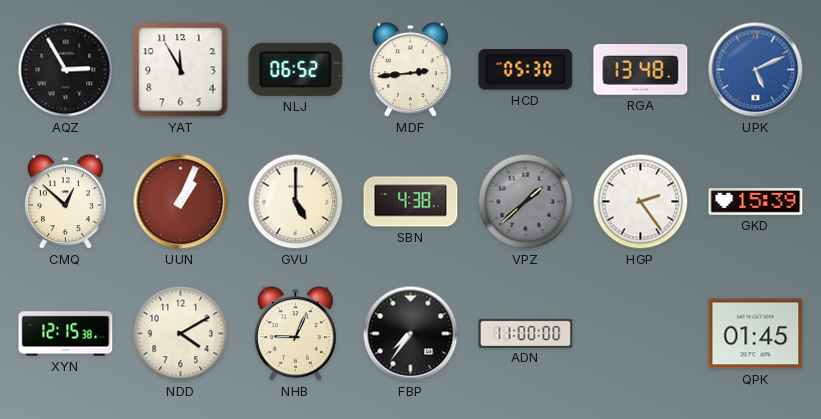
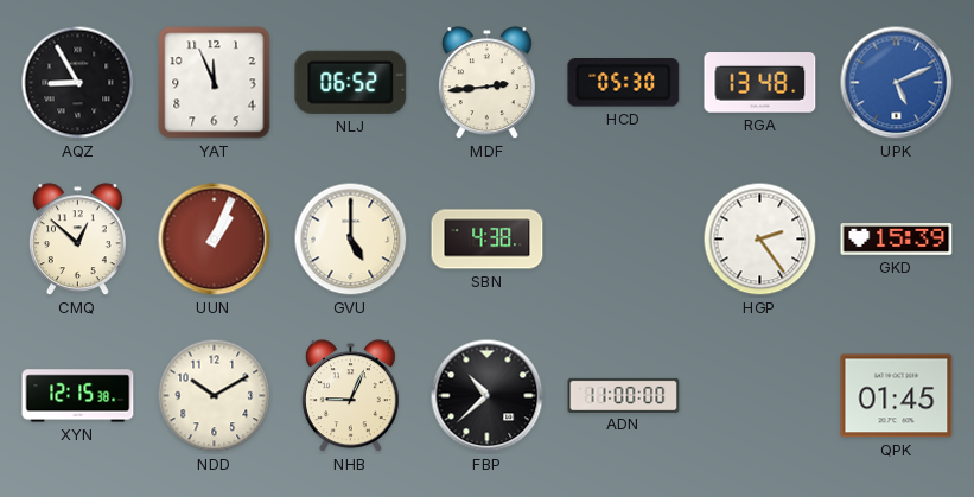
AQZ: 2:55 -> 8:55 (78, 83)
YAT: 11:55 -> 11:56 (215, 83)
VPZ: 1:38 -> none (526, 202)
NDD: 4:10 -> 10:10 (215, 396)
FBP: 7:36 -> 10:38 (488, 396)
